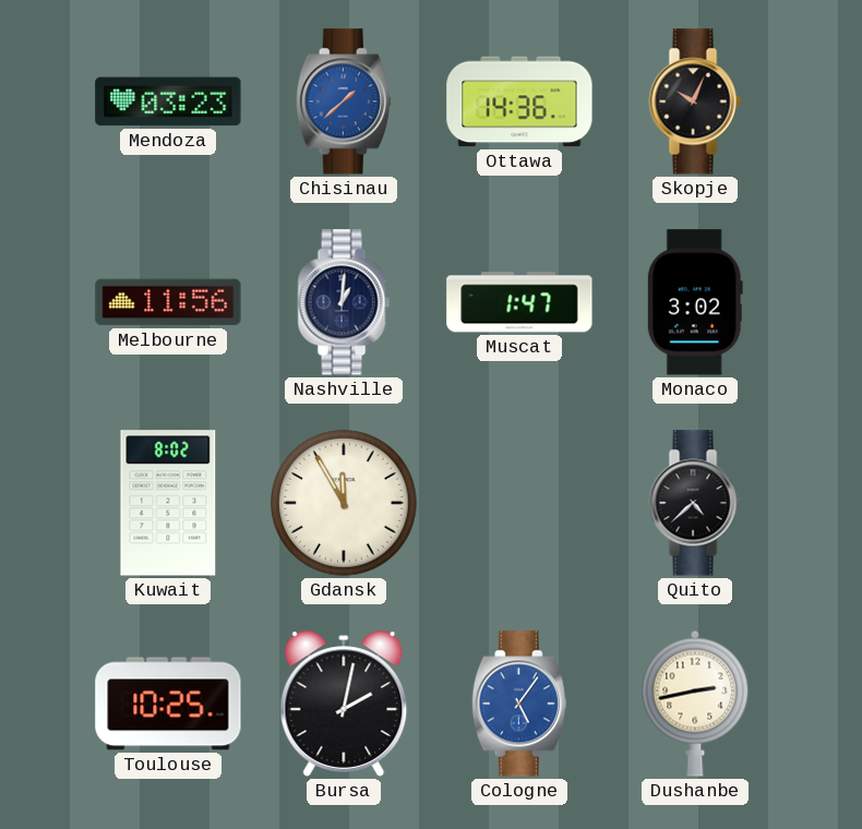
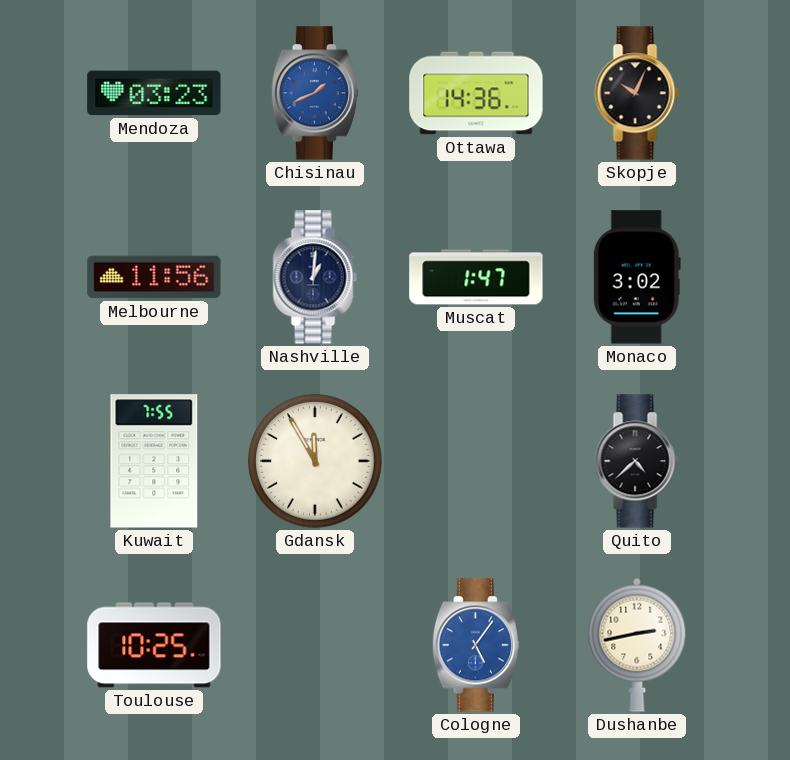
Chisinau: 1:38 -> 1:41 (315, 93)
Kuwait: 8:02 -> 7:55 (154, 461)
Bursa: 2:02 -> none (344, 704)
